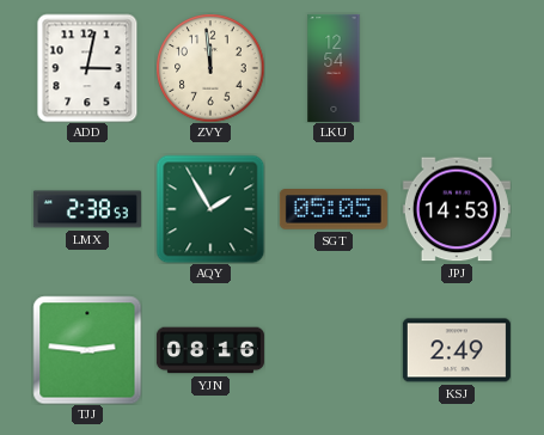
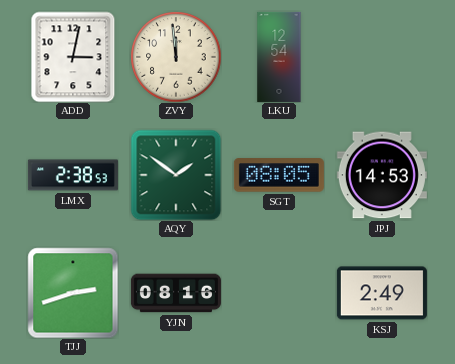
AQY: 1:55 -> 1:51 (176, 175)
SGT: 05:05 -> 08:05 (279, 175)
TJJ: 2:46 -> 2:42 (73, 293)
